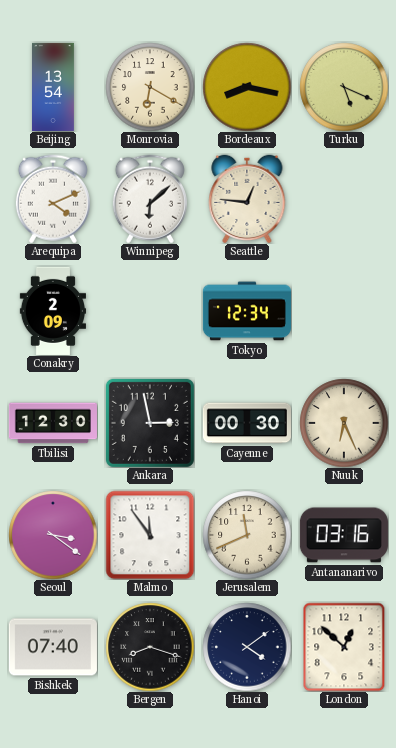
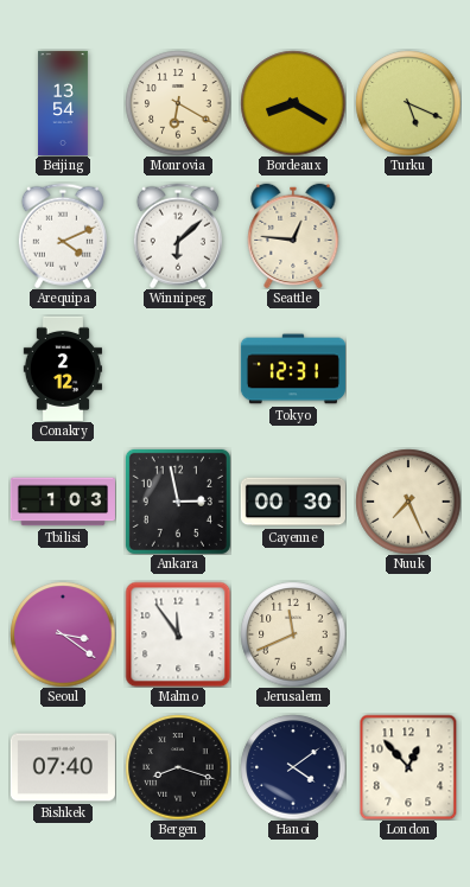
Bordeaux: 8:17 -> 8:20 (293, 103)
Conakry: 2:09 -> 2:12 (62, 369)
Tokyo: 12:34 -> 12:31 (293, 369)
Tbilisi: 12:30 -> 1:03 (63, 502)
Nuuk: 6:26 -> 7:26 (408, 502)
Antananarivo: 03:16 -> none (344, 535)
London: 12:52 -> 12:53 (408, 767)
